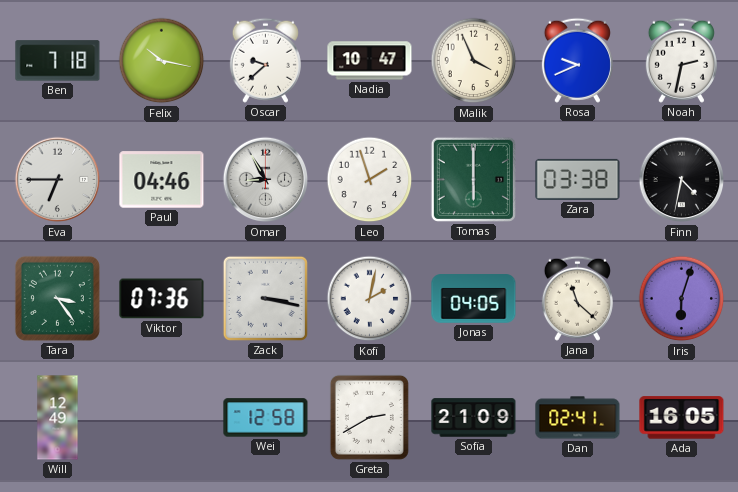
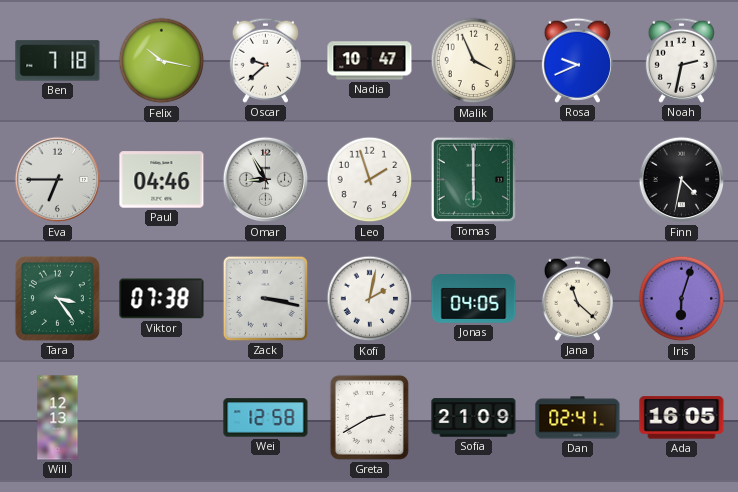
Zara: 03:38 -> none (578, 179)
Viktor: 07:36 -> 07:38 (162, 299)
Will: 12:49 -> 12:13 (58, 418)
